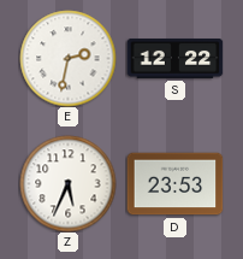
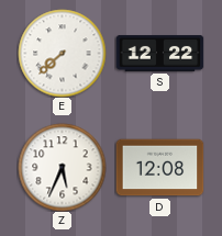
E: 2:32 -> 7:38 (62, 53)
D: 23:53 -> 12:08 (159, 168)
